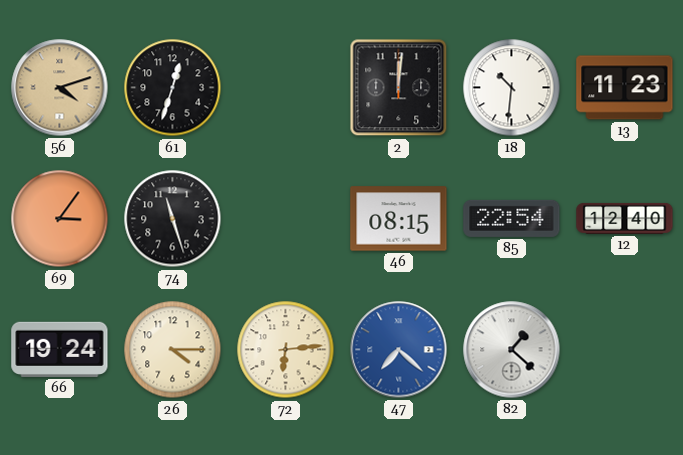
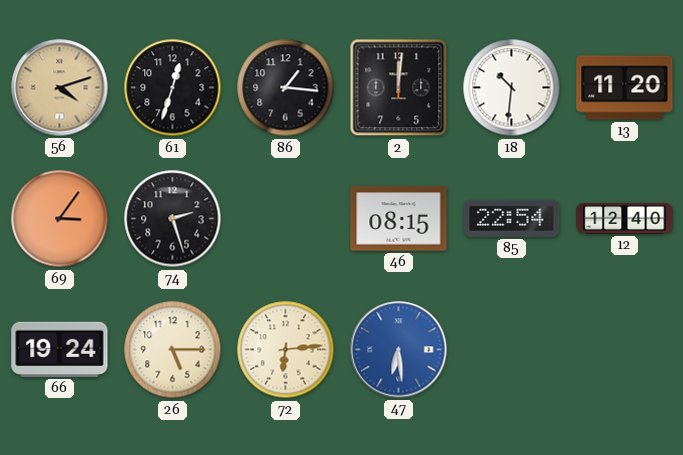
86: none -> 1:16 (286, 88)
13: 11:23 -> 11:20 (625, 88)
74: 11:27 -> 2:27 (173, 219)
26: 4:15 -> 5:15 (173, 350)
47: 7:22 -> 6:29 (399, 350)
82: 1:22 -> none (512, 350)
